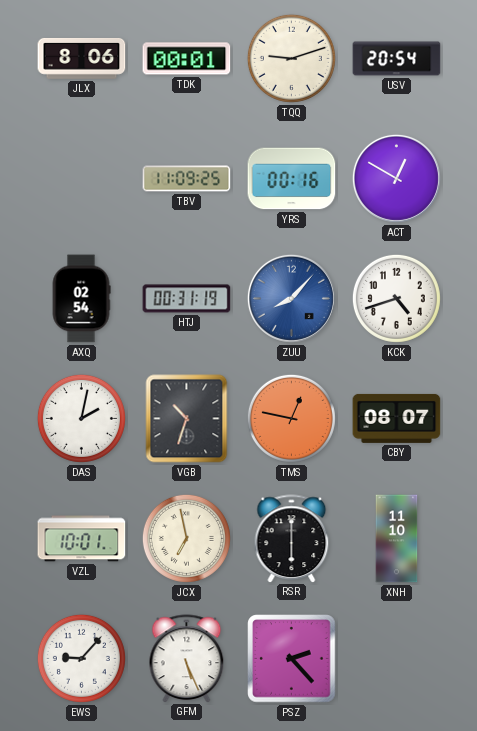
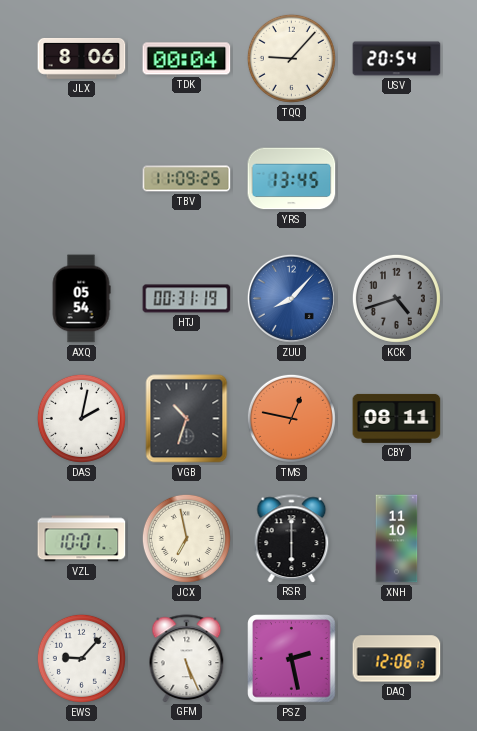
TDK: 00:01 -> 00:04 (187, 59)
TQQ: 9:12 -> 9:07 (291, 58)
YRS: 00:16 -> 13:45 (292, 179)
ACT: 12:50 -> none (396, 178)
AXQ: 02:54 -> 05:54 (81, 299)
KCK dial: white -> grey (396, 298)
CBY: 08:07 -> 08:11 (397, 418)
PSZ: 2:23 -> 2:28 (292, 659)
DAQ: none -> 12:06 (397, 659)
